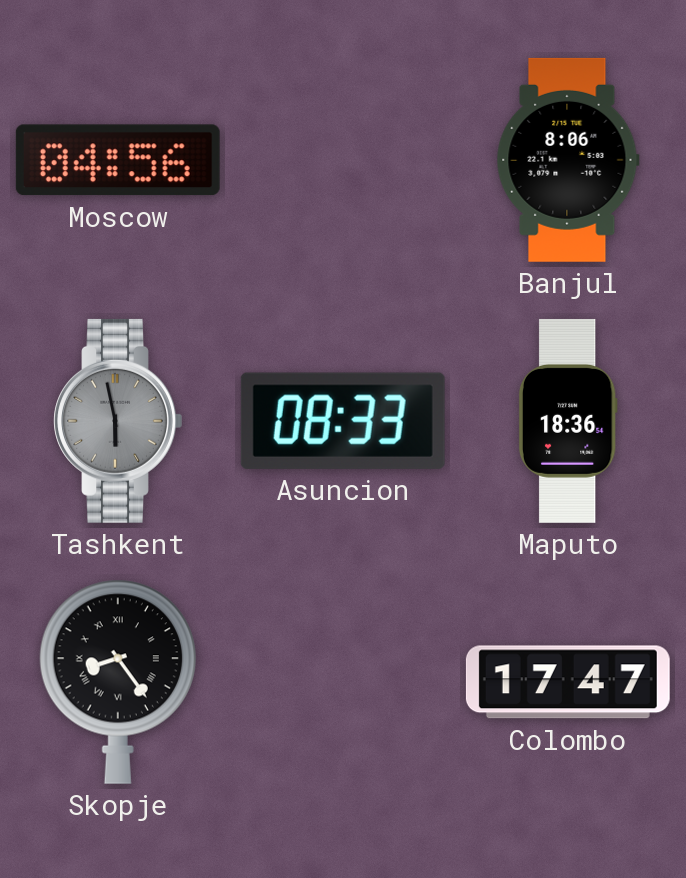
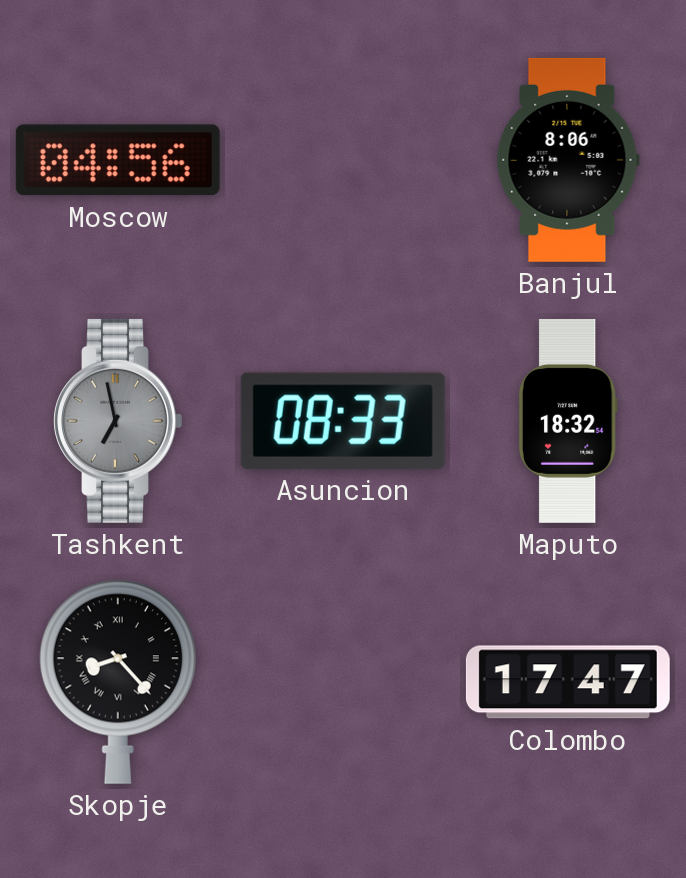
Tashkent: 5:58 -> 6:58 (118, 421)
Maputo: 18:36 -> 18:32 (568, 421)
Skopje: 8:24 -> 8:23 (118, 682)
